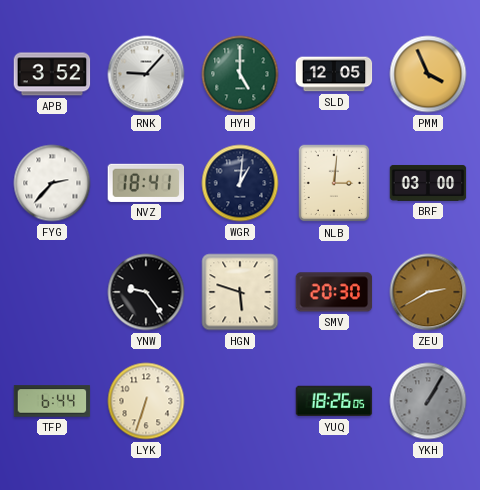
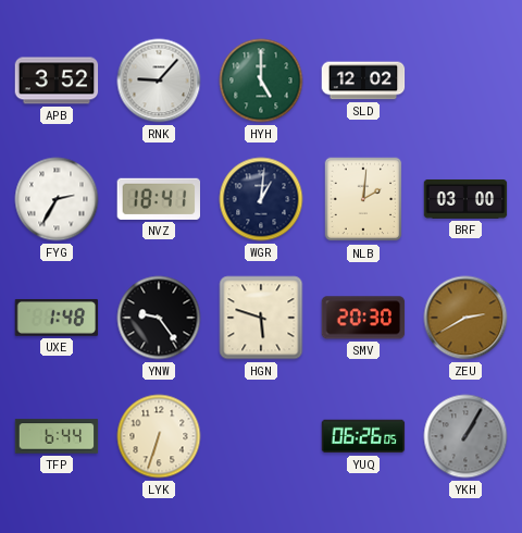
SLD: 12:05 -> 12:02 (363, 80)
PMM: 3:56 -> none (428, 74)
FYG: 2:37 -> 2:35 (57, 199)
NLB: 3:01 -> 2:01 (363, 199)
UXE: none -> 1:48 (57, 318)
YUQ: 18:26 -> 06:26 (363, 436)
